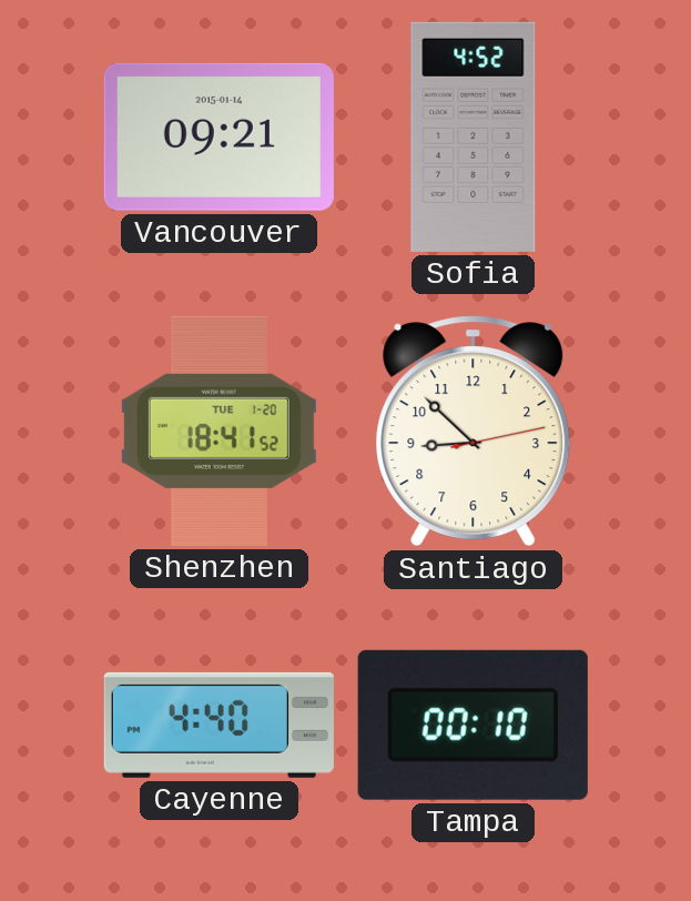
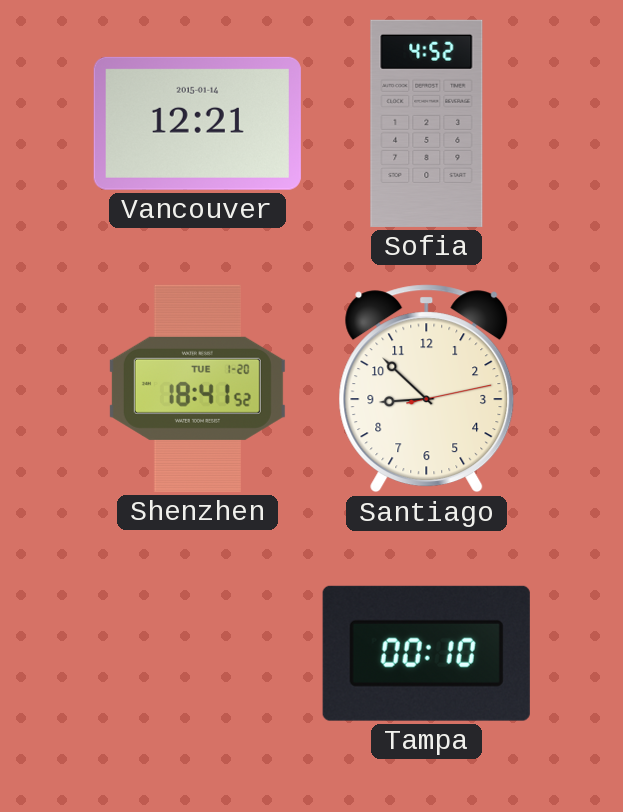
Vancouver: 09:21 -> 12:21 (197, 123)
Cayenne: 4:40 -> none (219, 725)
